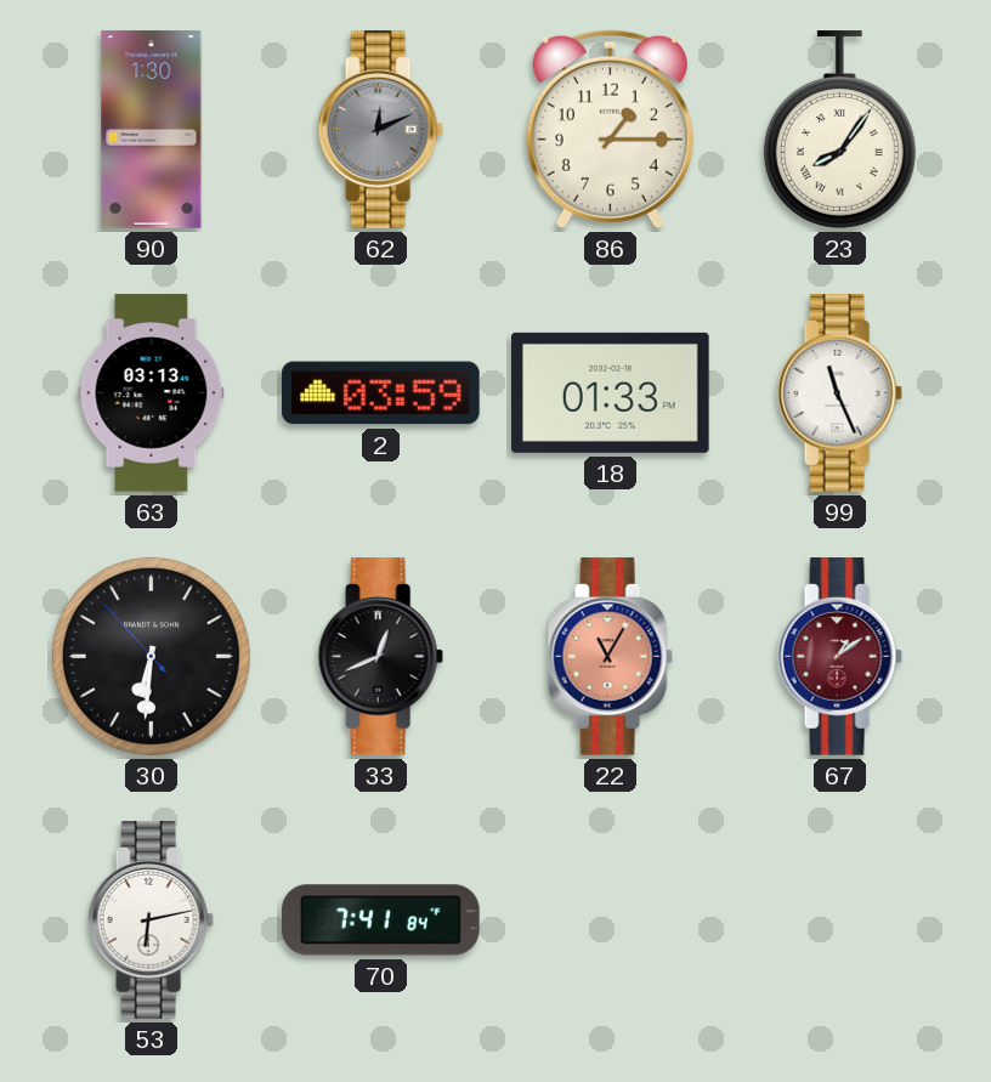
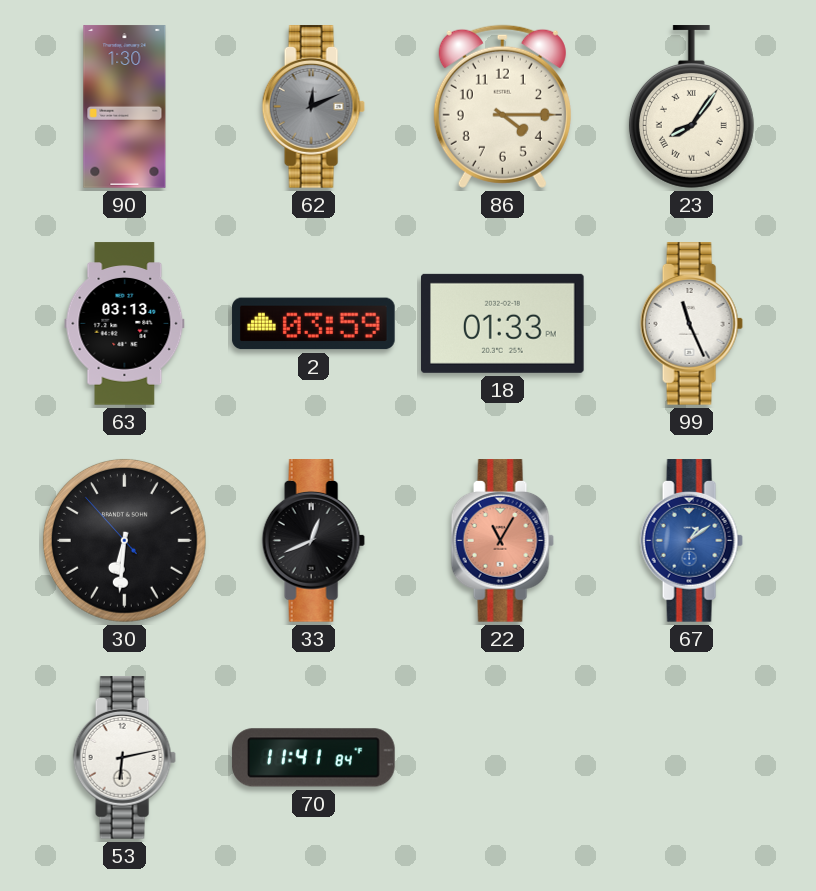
86: 1:15 -> 4:15 (502, 106)
67 dial: burgundy -> blue (691, 541)
70: 7:41 -> 11:41 (314, 758)
